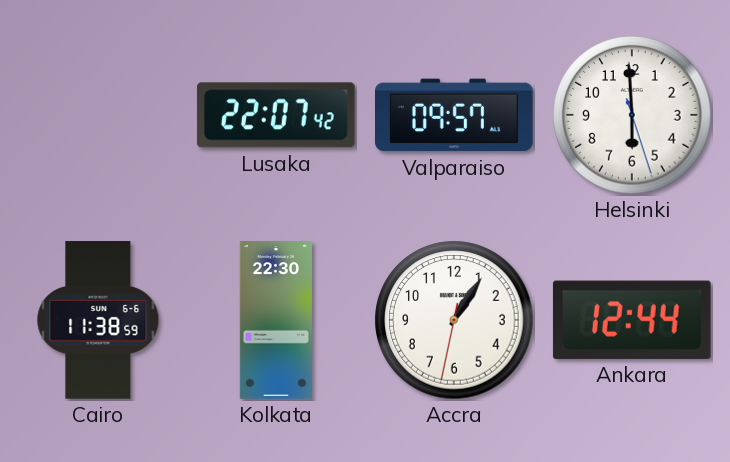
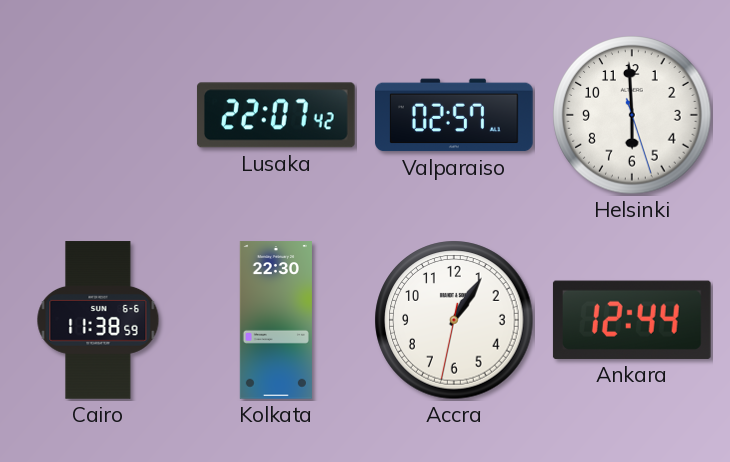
Valparaiso: 09:57 -> 02:57 (455, 115)
